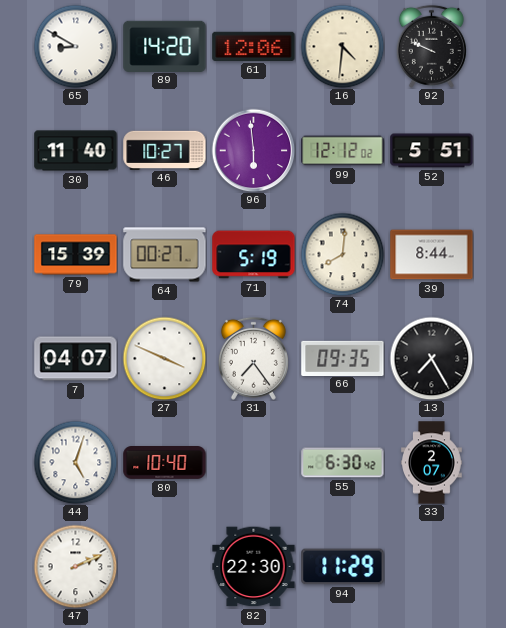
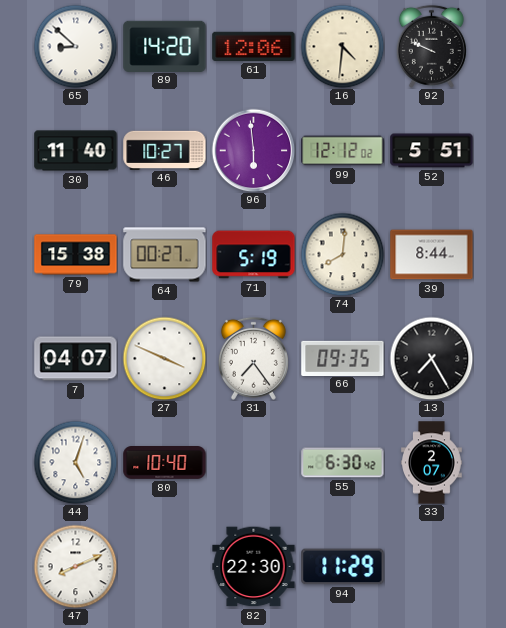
65: 8:50 -> 8:52 (75, 46)
79: 15:39 -> 15:38 (76, 255)
47: 2:11 -> 8:11 (75, 566)
